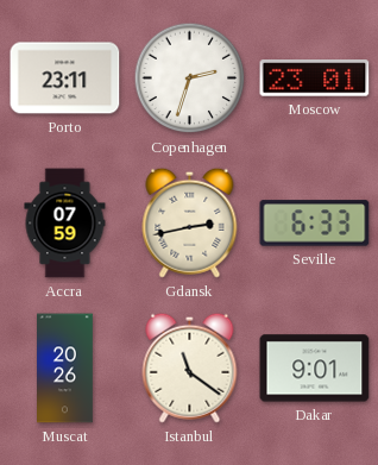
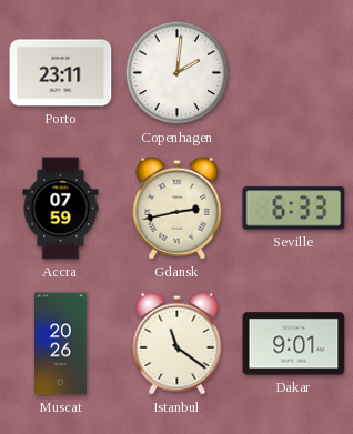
Copenhagen: 2:33 -> 2:01 (178, 73)
Moscow: 23:01 -> none (315, 78)
